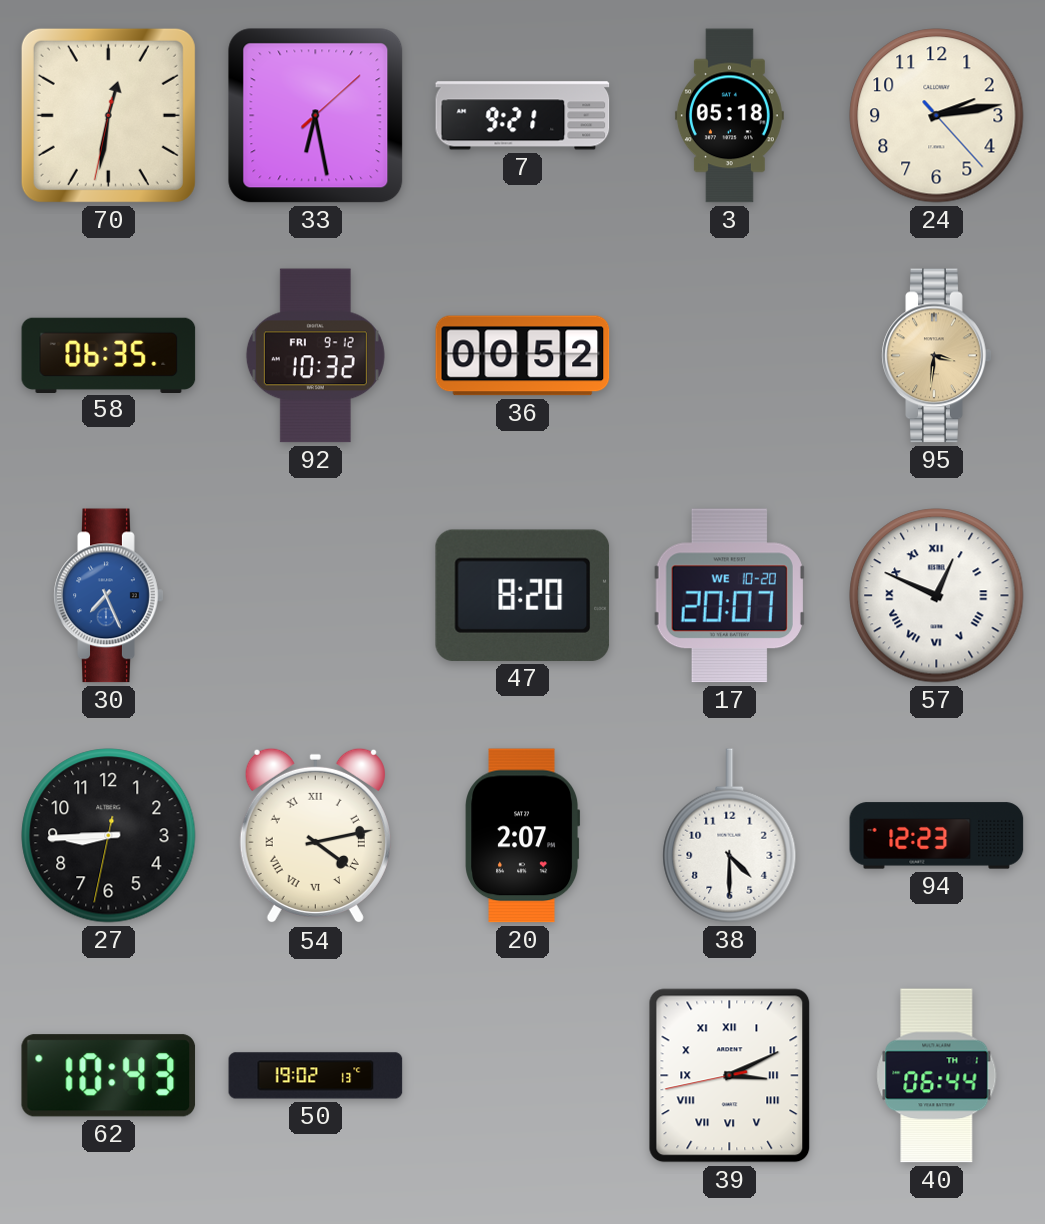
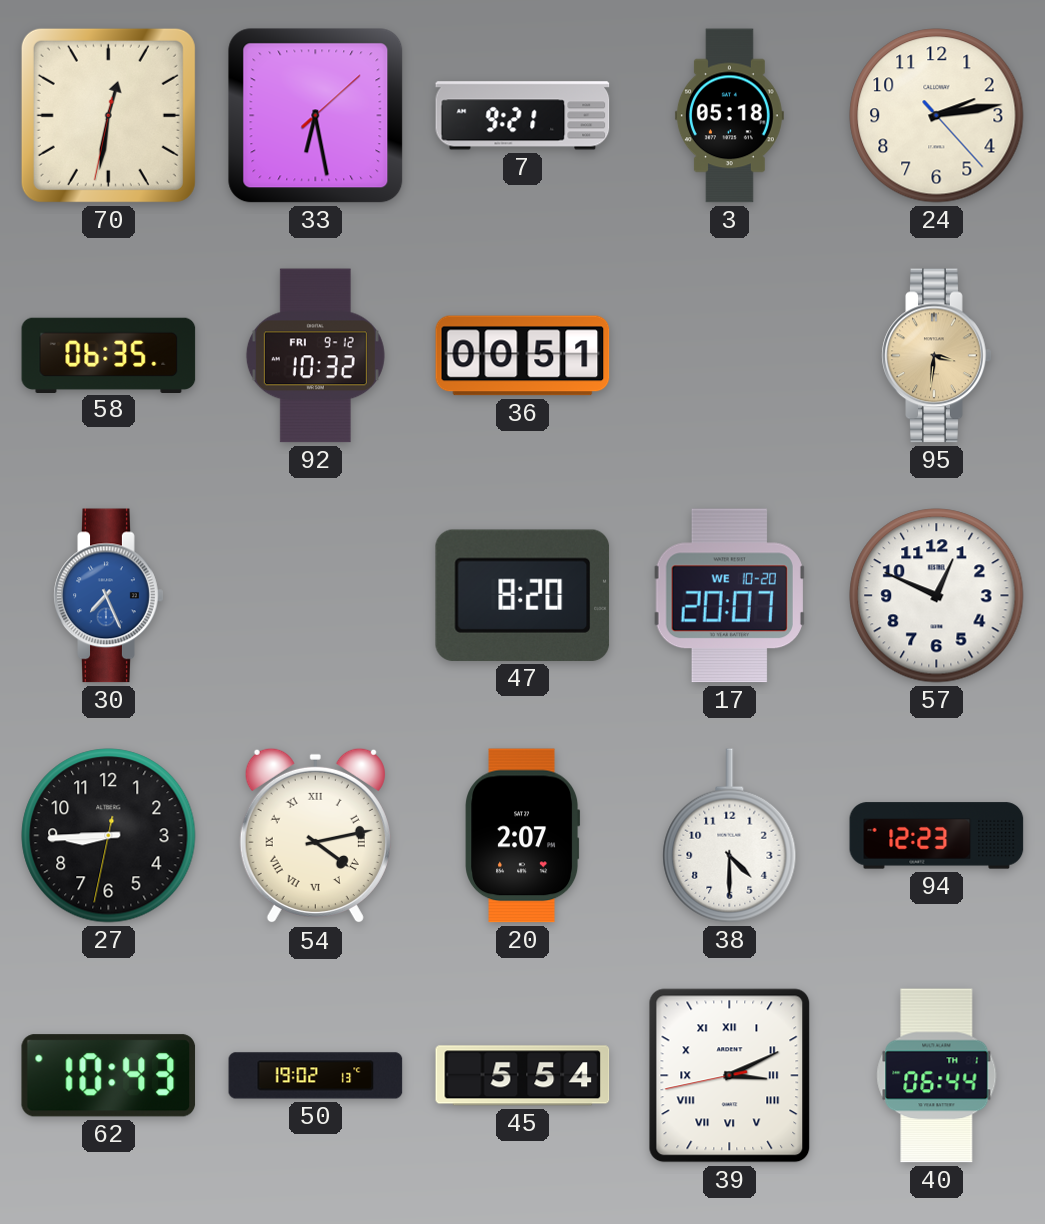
36: 00:52 -> 00:51 (523, 356)
57 numerals: Roman -> Arabic (937, 596)
45: none -> 5:54 (523, 1076)
